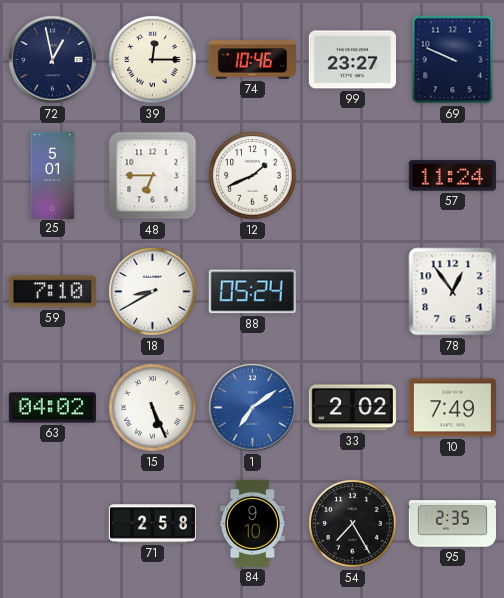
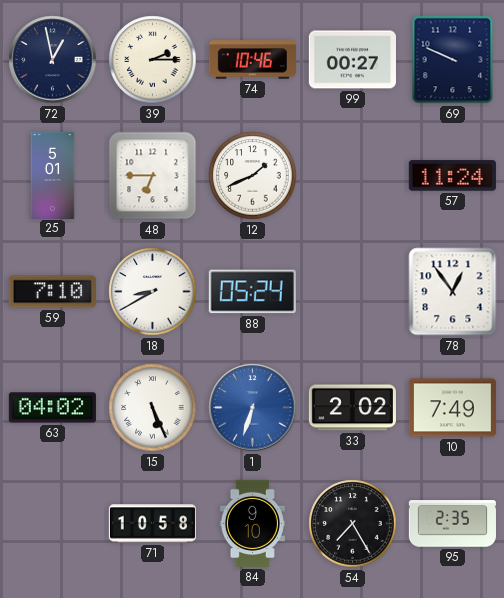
39: 12:15 -> 2:15 (153, 60)
99: 23:27 -> 00:27 (352, 60)
1: 7:09 -> 6:33 (253, 408)
71: 2:58 -> 10:58 (152, 524)
